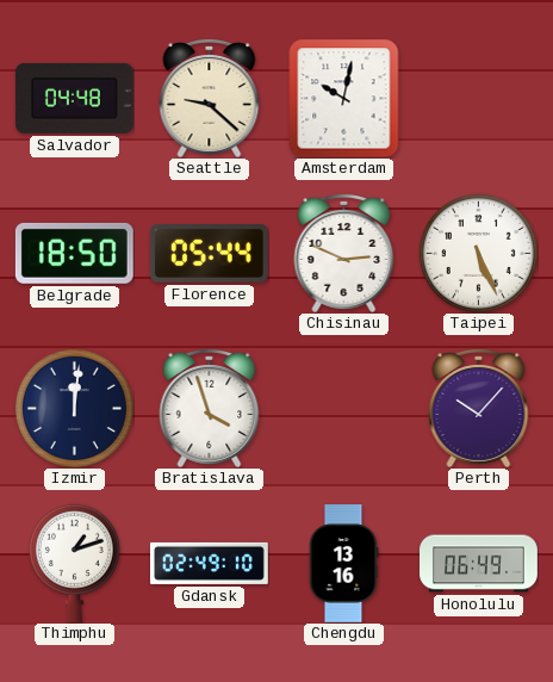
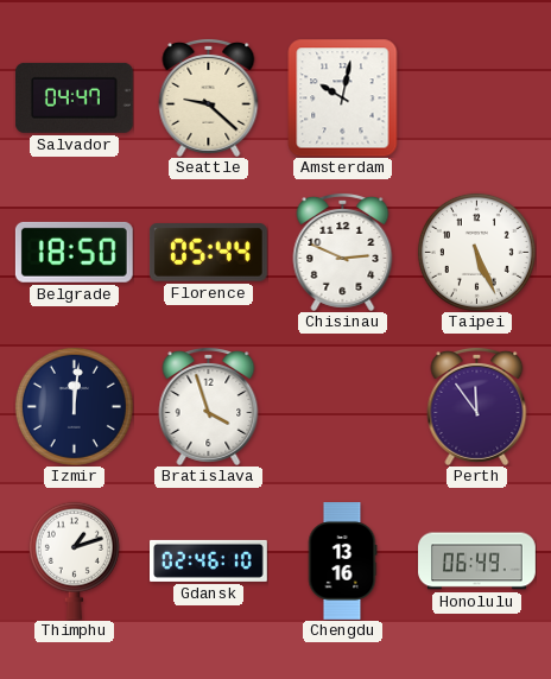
Salvador: 04:48 -> 04:47 (74, 97)
Perth: 10:07 -> 11:54 (477, 406)
Gdansk: 02:49 -> 02:46 (209, 560)
